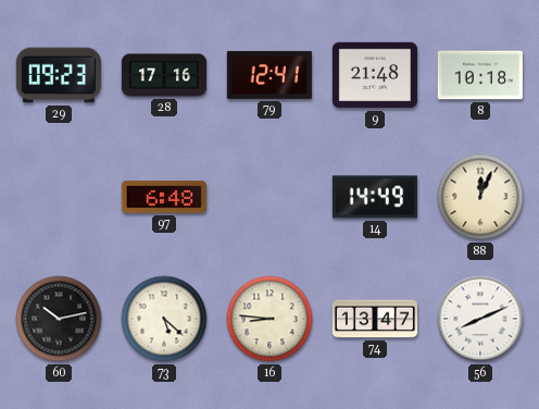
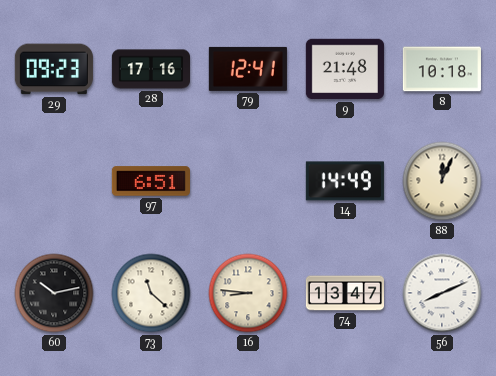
97: 6:48 -> 6:51 (151, 181)
73: 5:22 -> 11:22 (151, 293)
